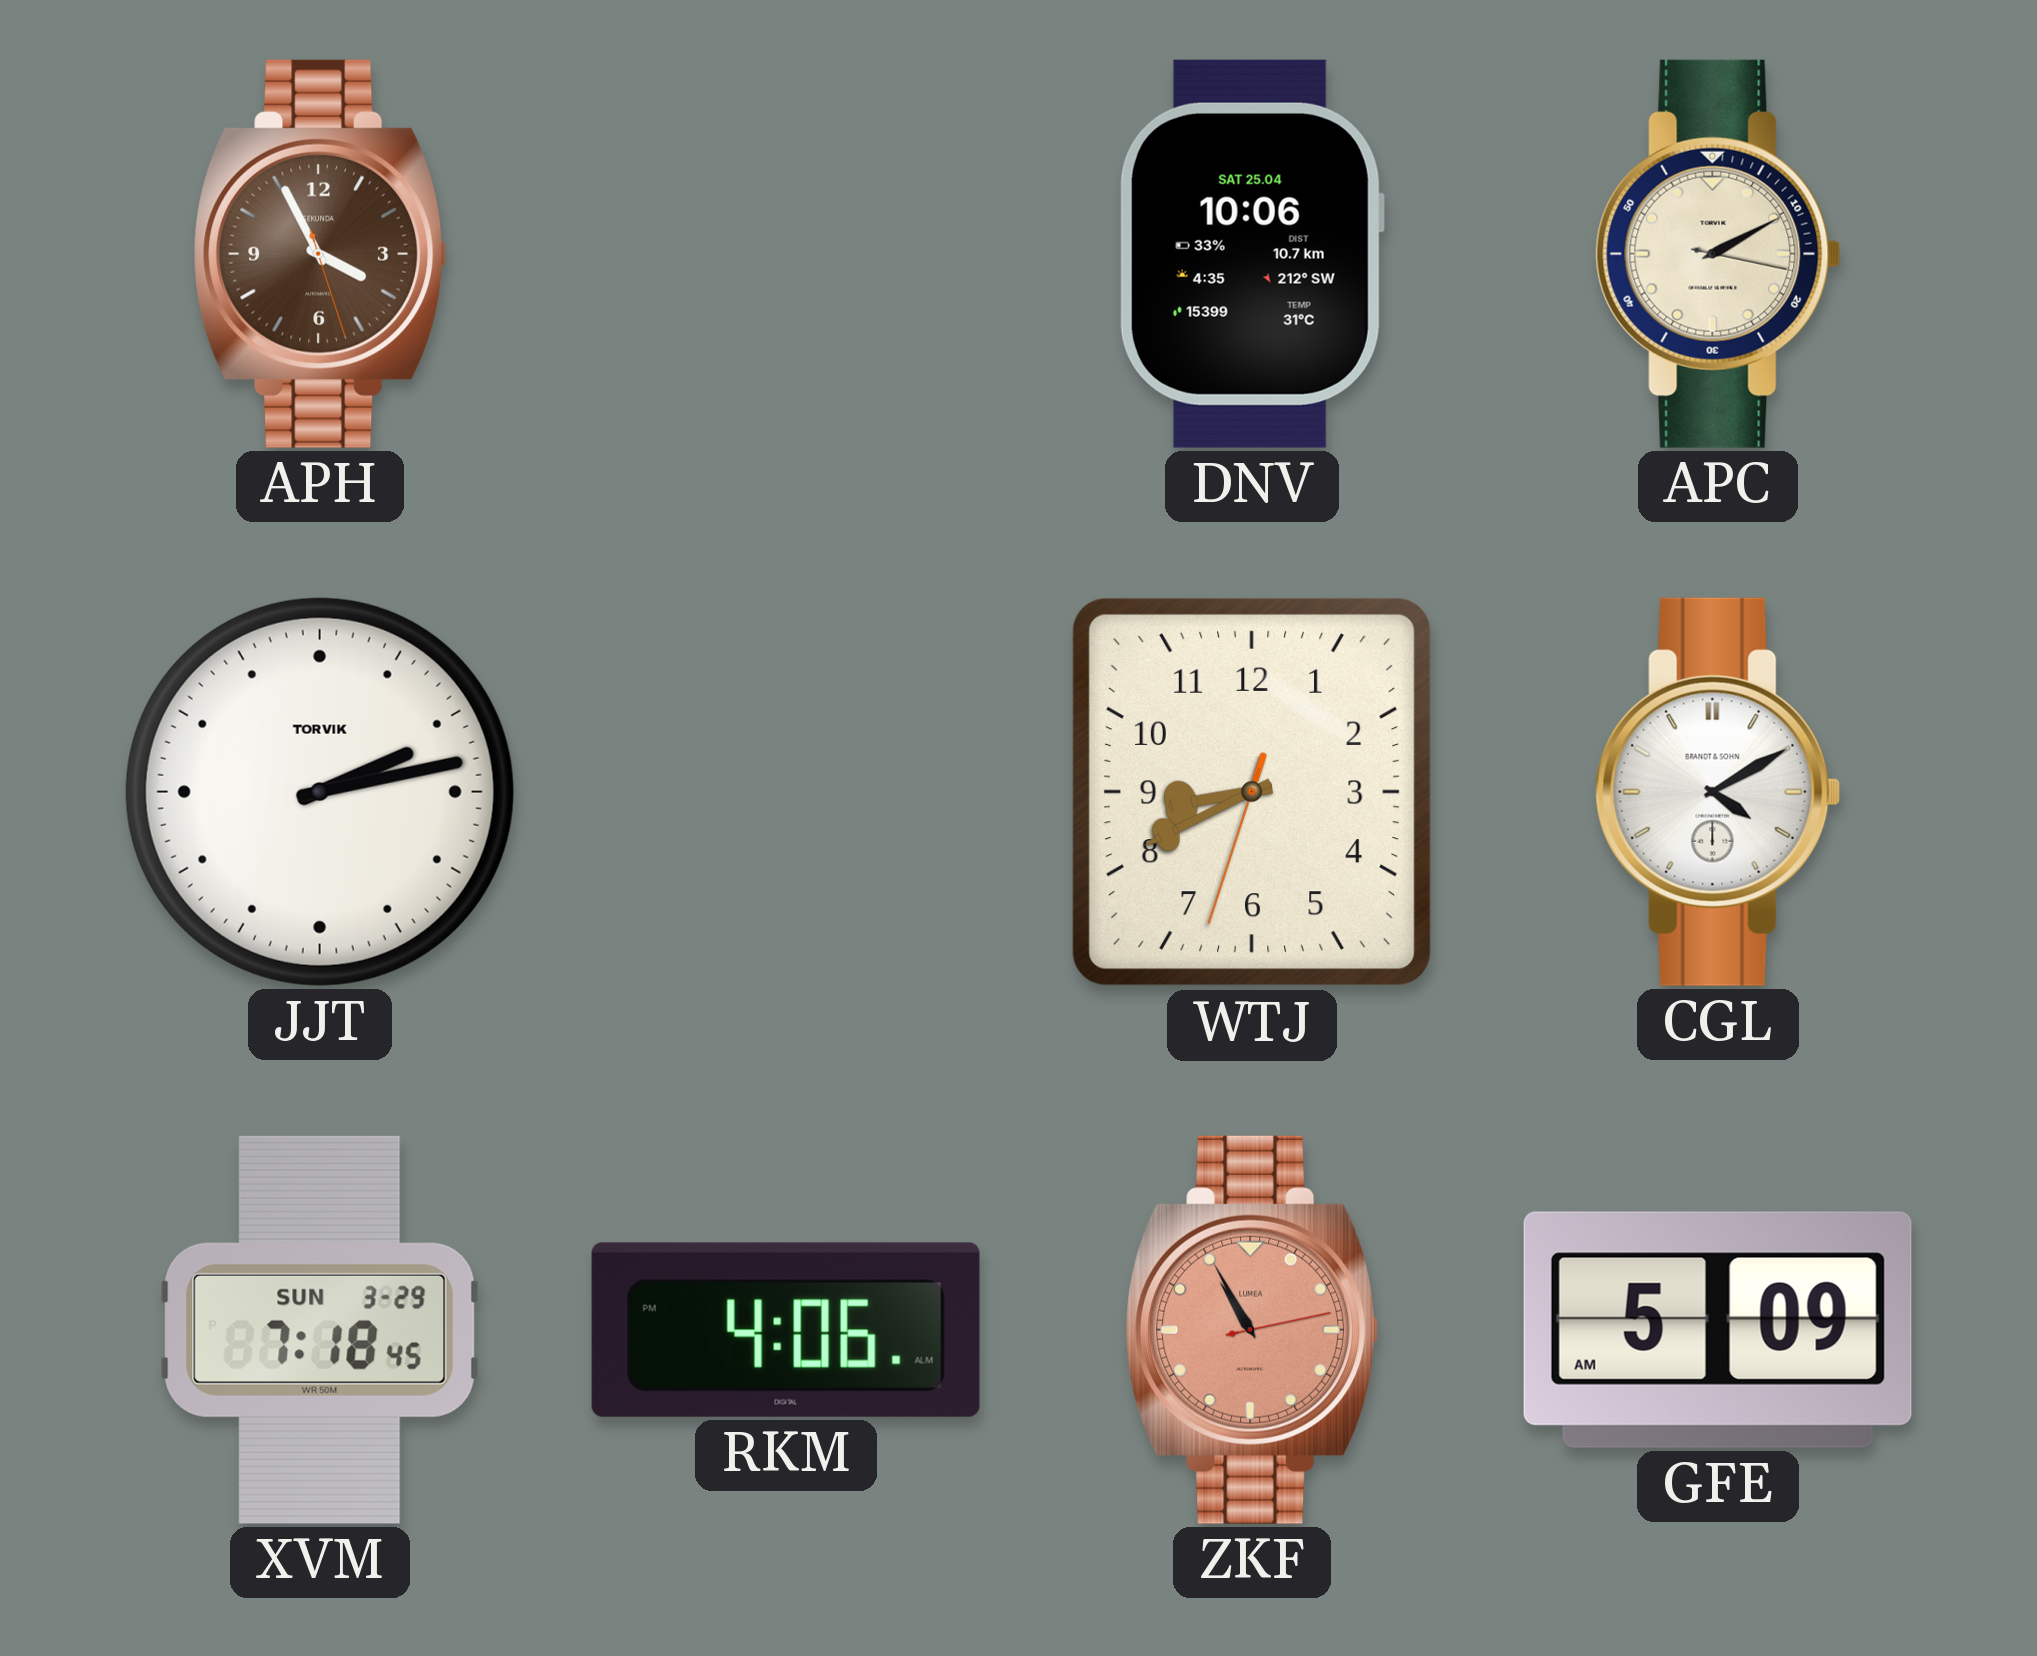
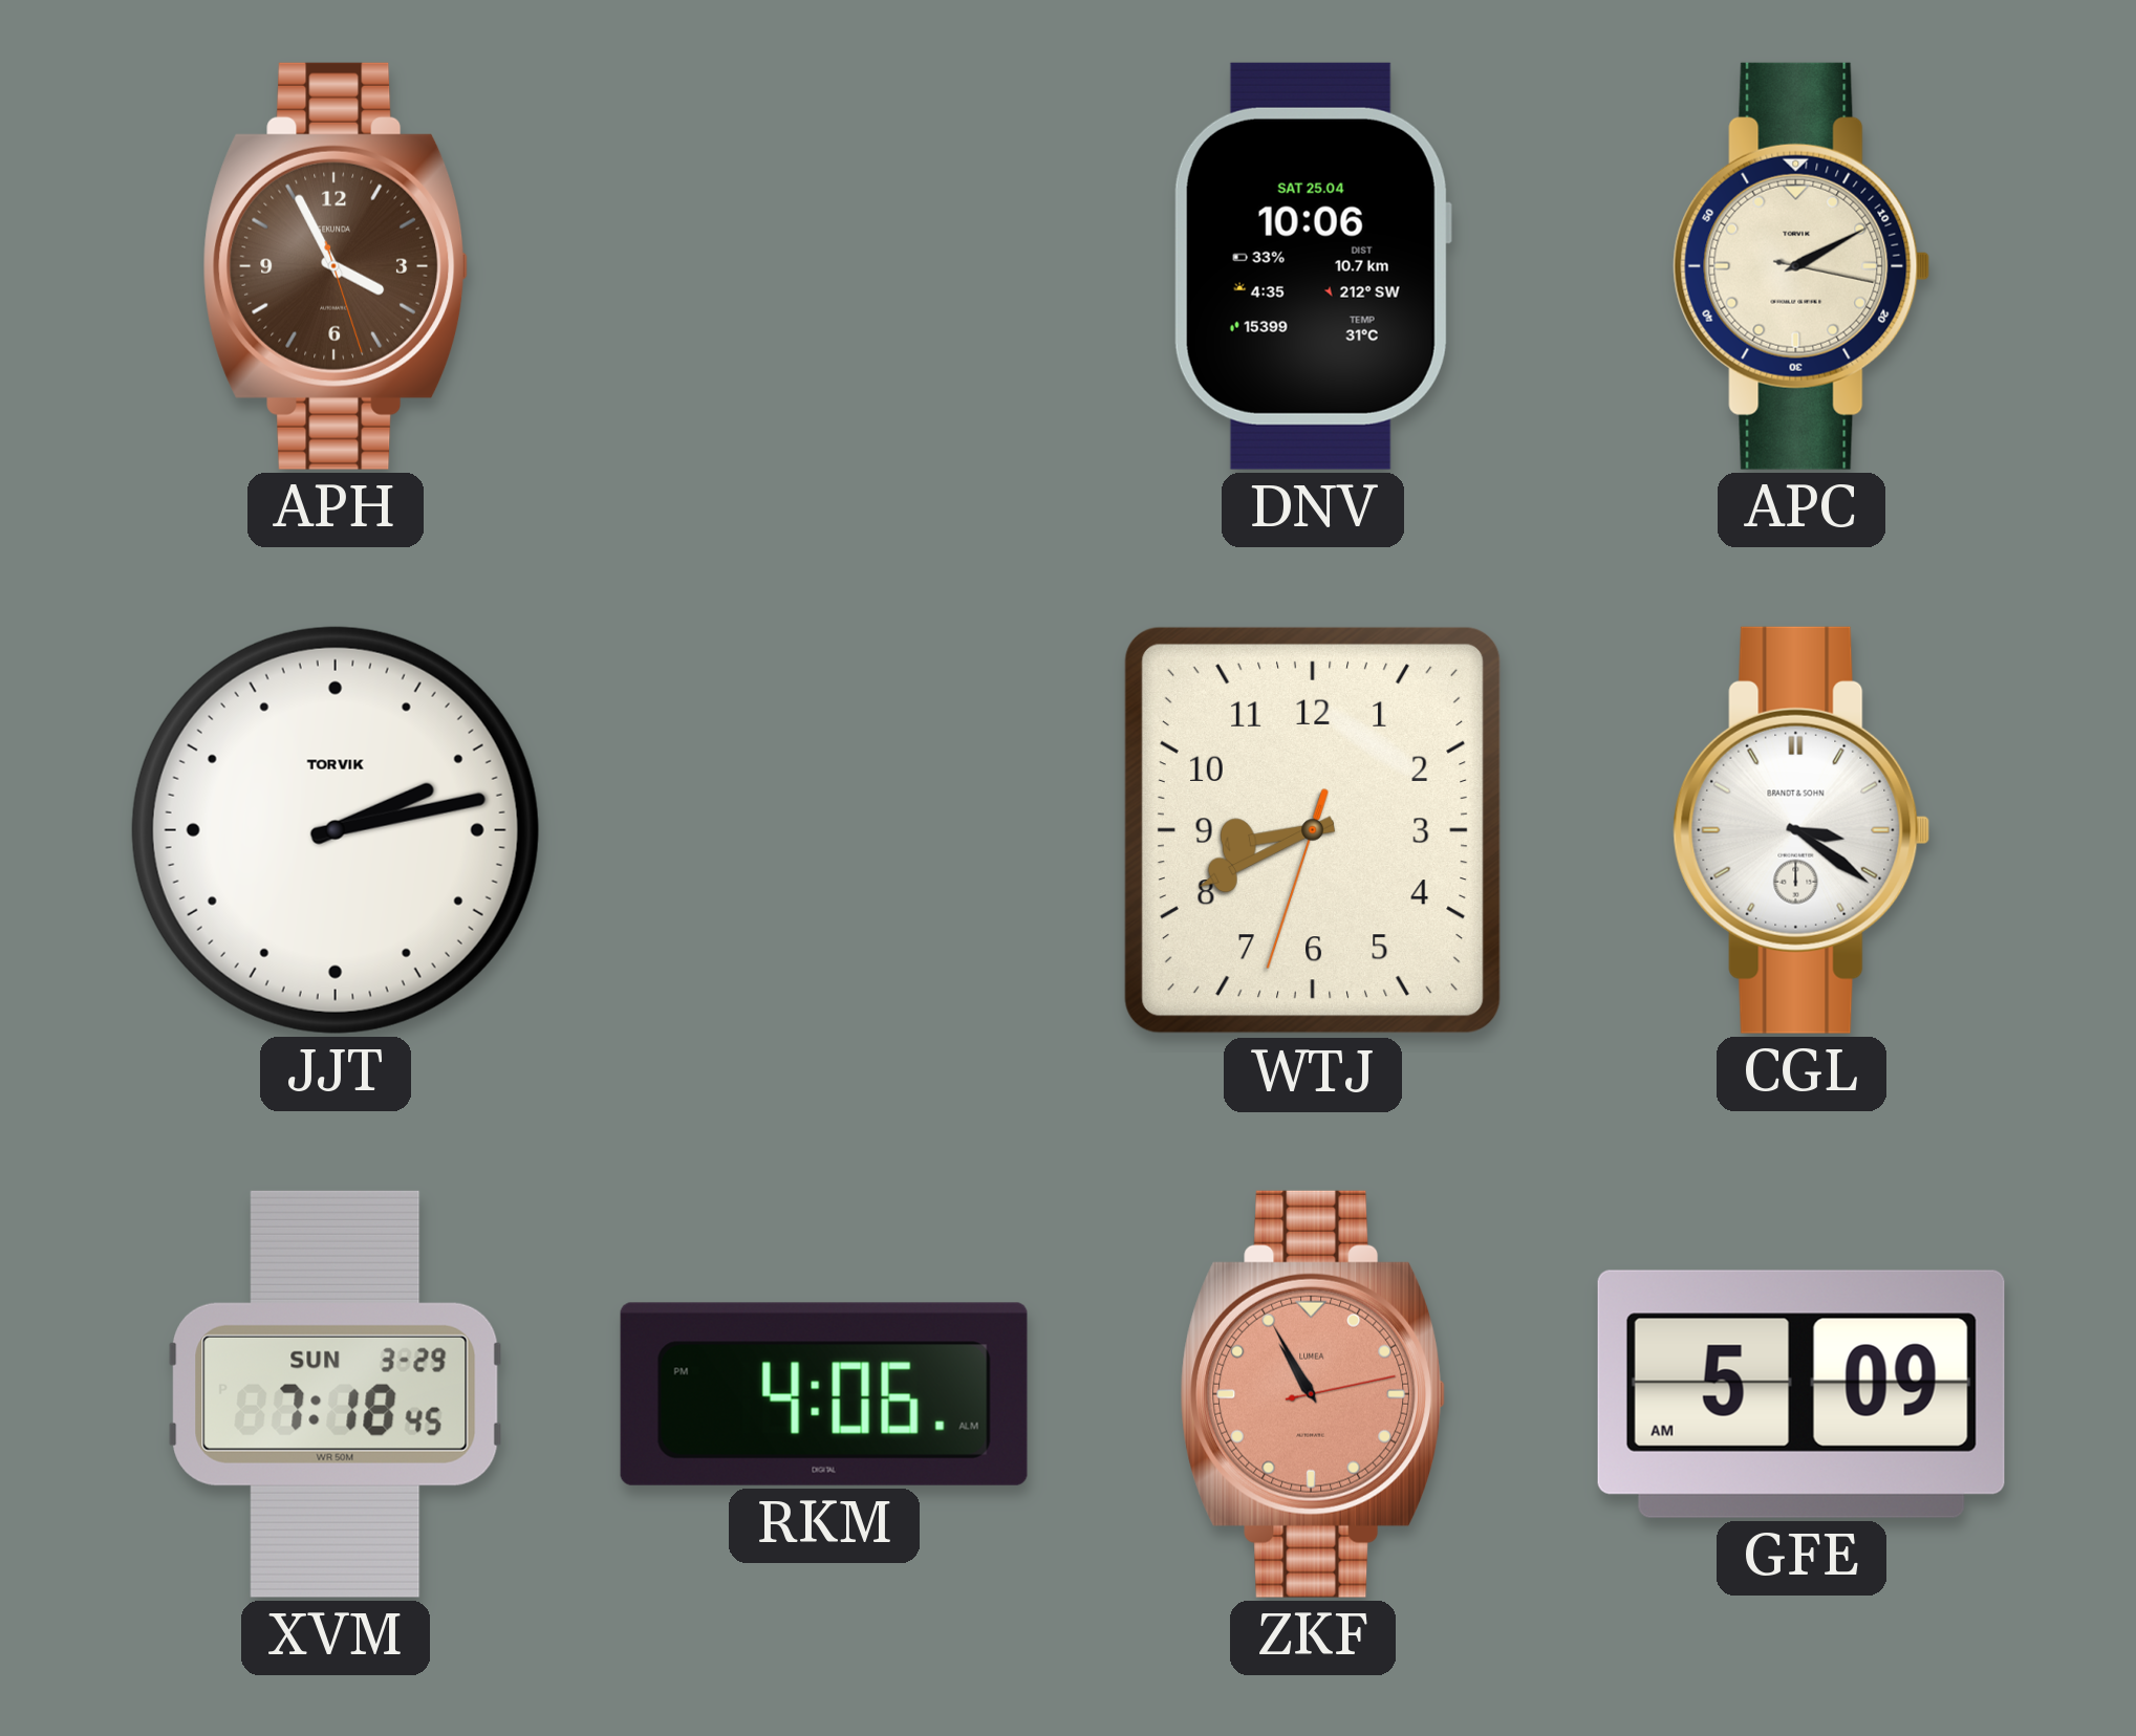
CGL: 4:10 -> 3:21 (1801, 830)
